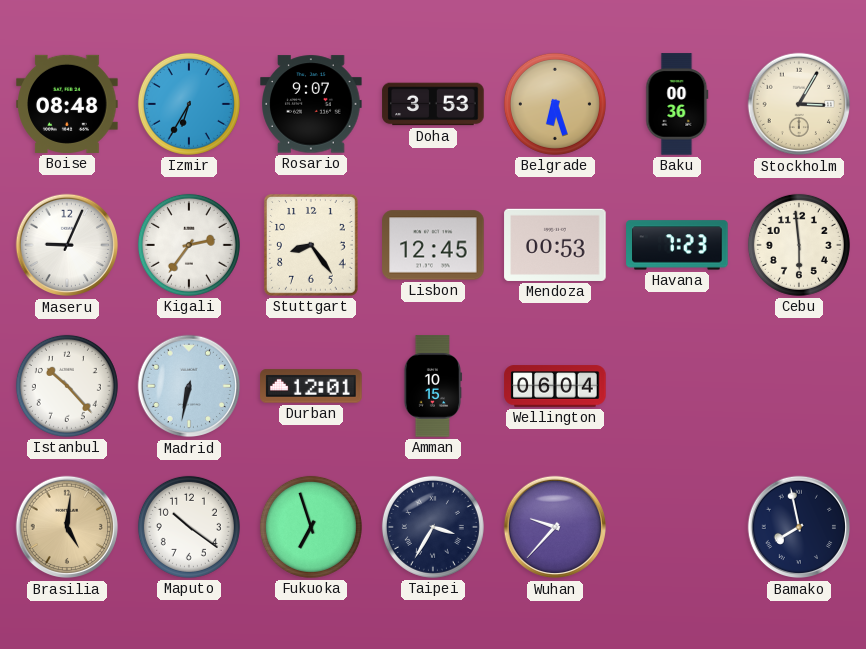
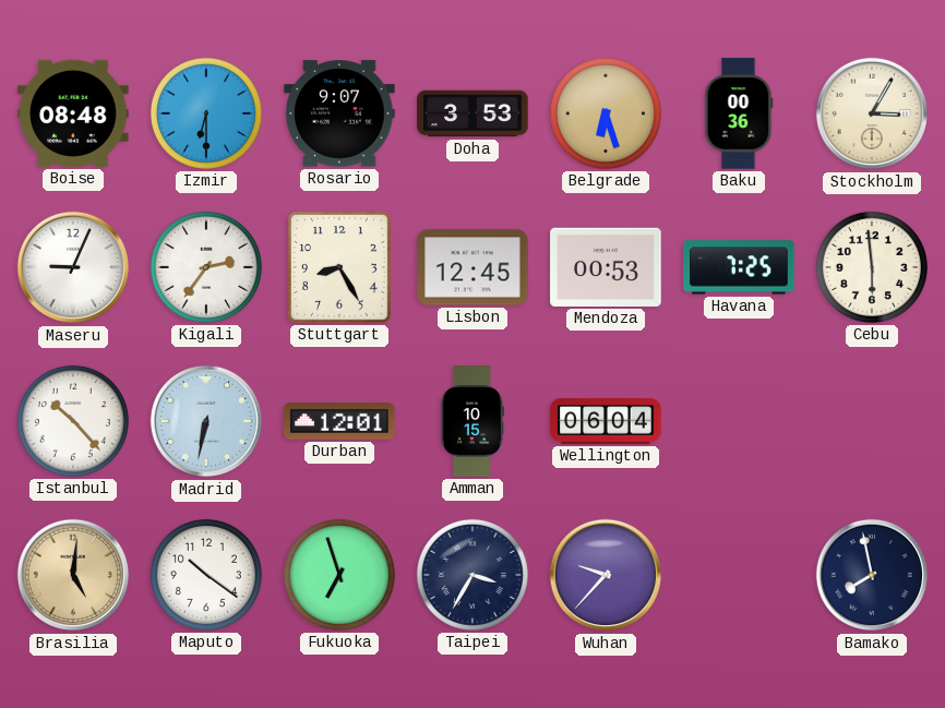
Izmir: 6:35 -> 6:30 (206, 113)
Stuttgart: 8:24 -> 8:25 (339, 268)
Havana: 7:23 -> 7:25 (739, 267)
